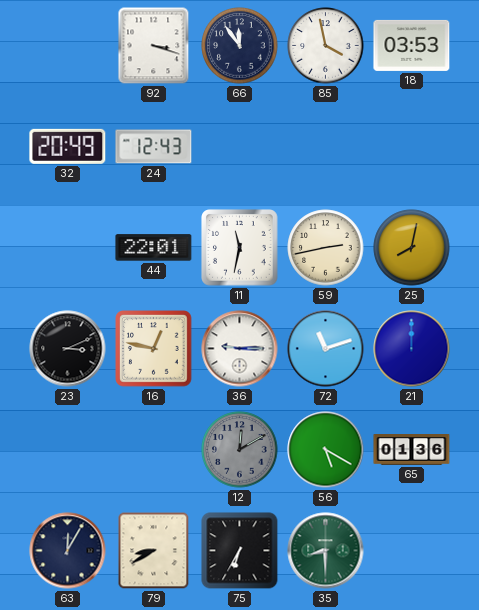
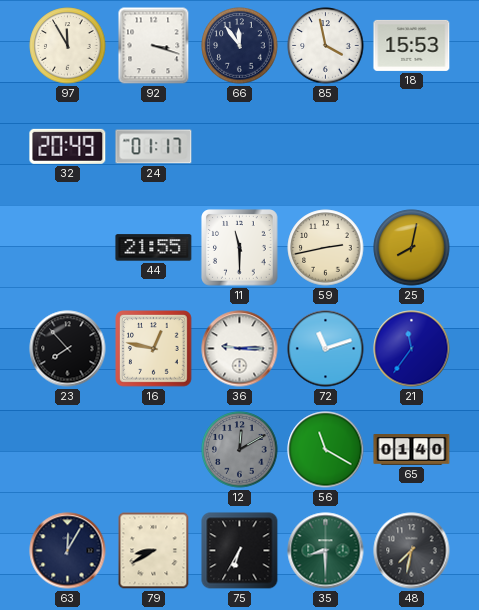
97: none -> 11:55 (68, 46)
18: 03:53 -> 15:53 (412, 45)
24: 12:43 -> 01:17 (154, 147)
44: 22:01 -> 21:55 (154, 248)
11: 11:32 -> 11:30 (240, 248)
23: 3:11 -> 7:53 (68, 349)
21: 12:00 -> 11:36 (412, 349)
56: 5:20 -> 11:20 (326, 450)
65: 01:36 -> 01:40 (412, 450)
48: none -> 7:32 (412, 551)
